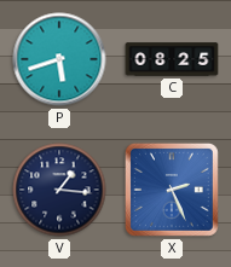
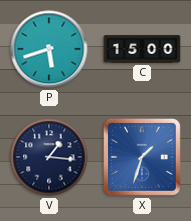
C: 08:25 -> 15:00 (142, 49)
X: 2:26 -> 1:33 (142, 157)
